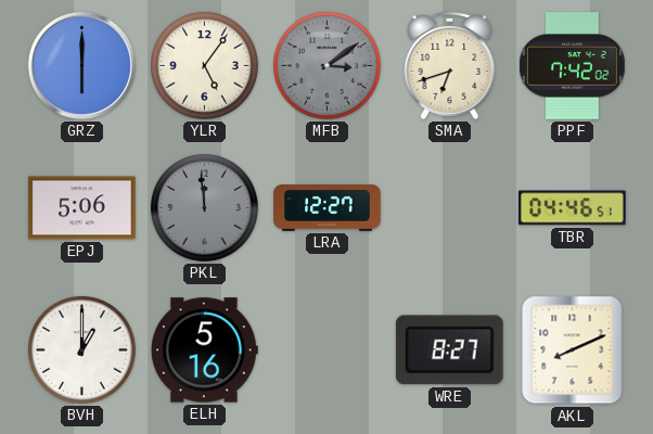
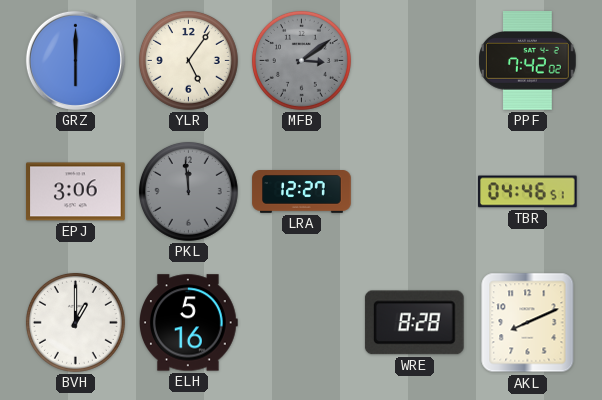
SMA: 6:42 -> none (450, 65)
EPJ: 5:06 -> 3:06 (76, 192)
WRE: 8:27 -> 8:28 (414, 323)
